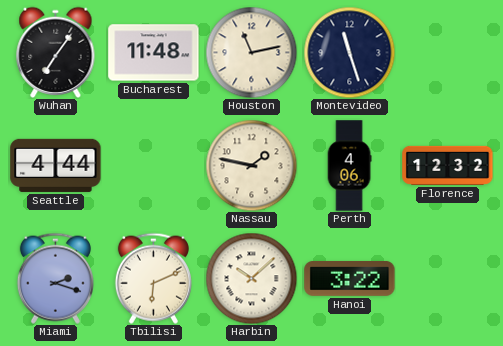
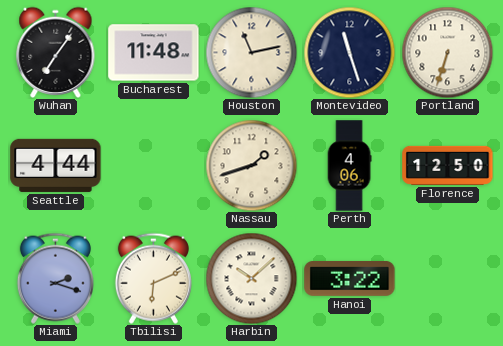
Portland: none -> 6:33 (447, 52)
Nassau: 1:47 -> 1:42 (251, 165)
Florence: 12:32 -> 12:50 (448, 165)
